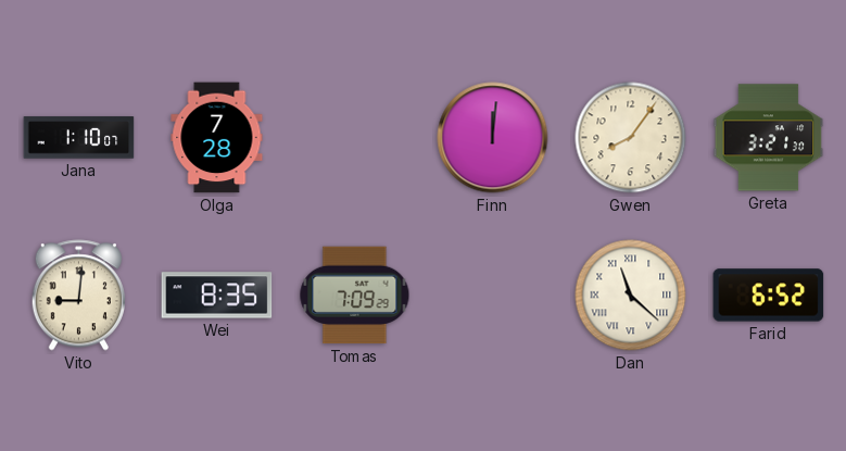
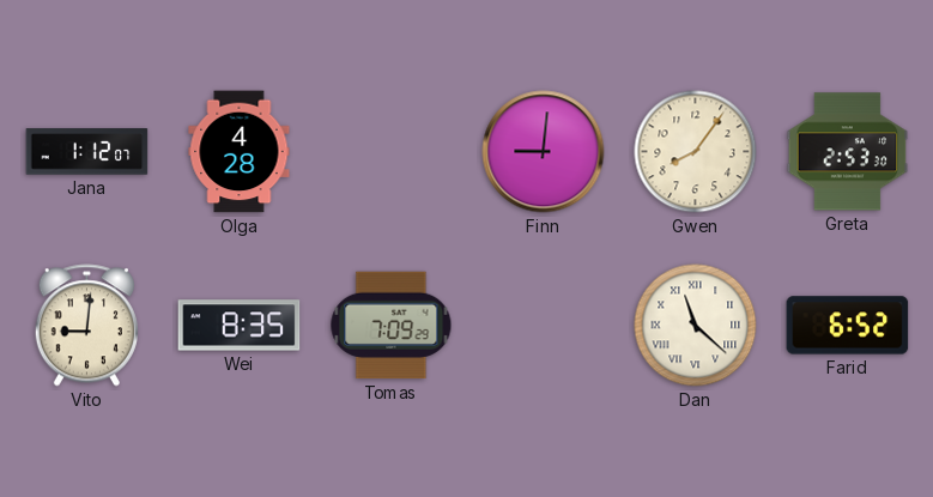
Jana: 1:10 -> 1:12 (87, 152)
Olga: 7:28 -> 4:28 (240, 152)
Finn: 12:01 -> 9:01 (544, 152)
Greta: 3:21 -> 2:53 (848, 152)
